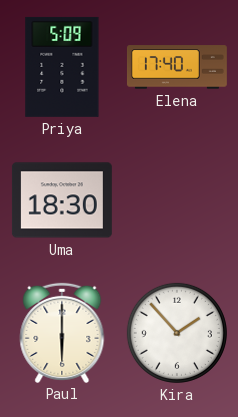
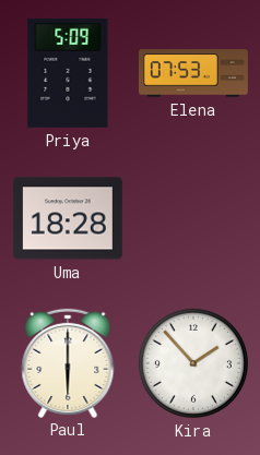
Elena: 17:40 -> 07:53 (193, 73)
Uma: 18:30 -> 18:28 (68, 218)
